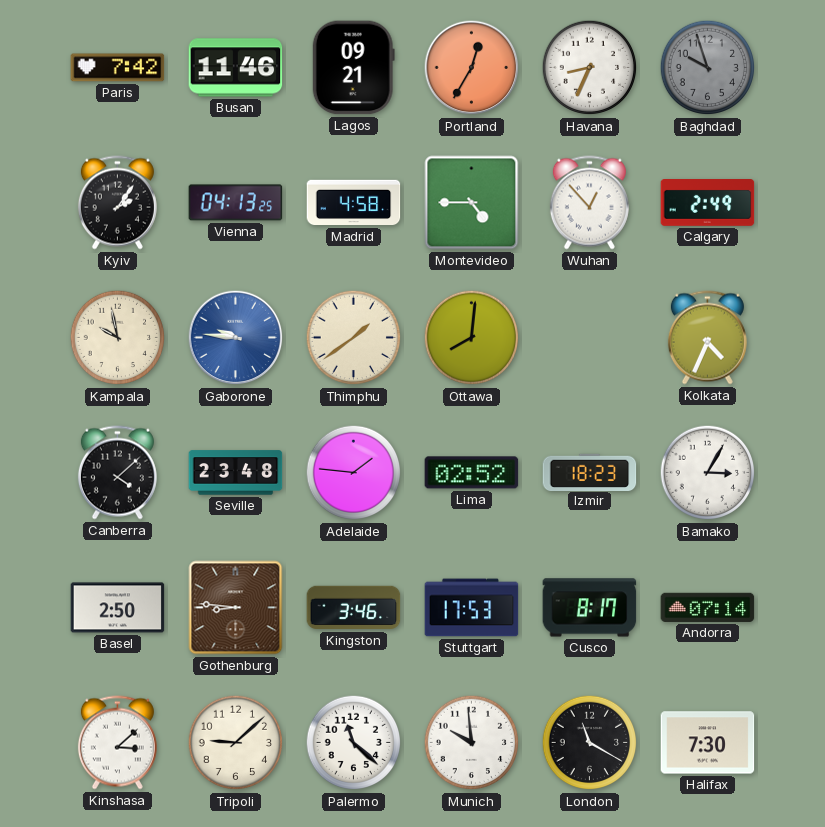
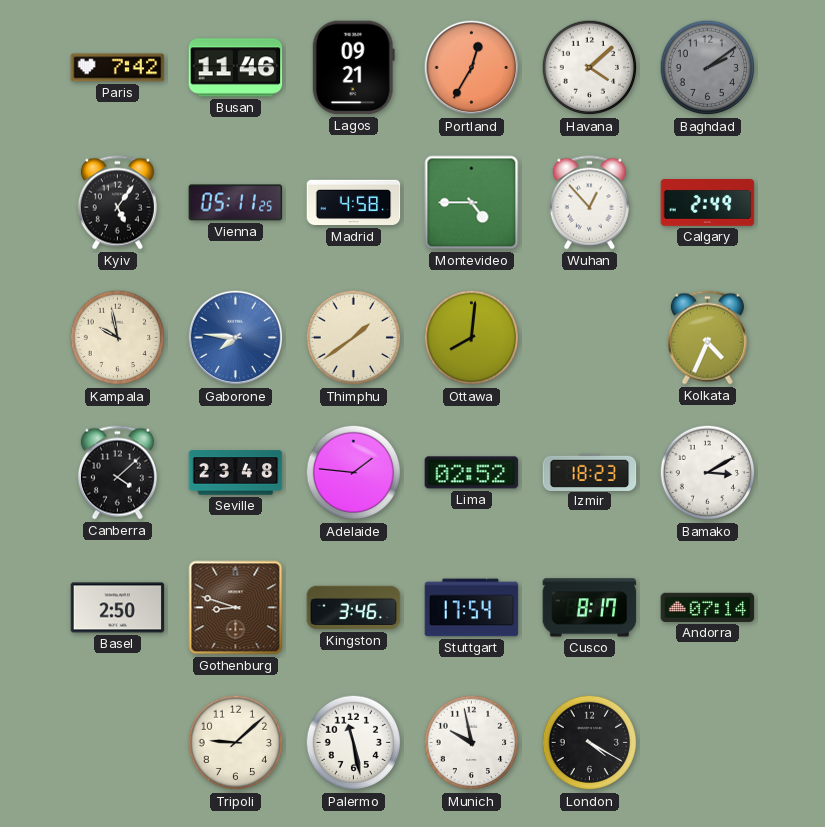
Havana: 8:34 -> 4:08 (590, 68)
Baghdad: 9:57 -> 2:09 (708, 68)
Kyiv: 2:06 -> 5:06 (117, 203)
Vienna: 04:13 -> 05:11 (236, 203)
Gaborone: 9:46 -> 7:46 (236, 338)
Bamako: 3:05 -> 3:10 (708, 473)
Gothenburg: 8:46 -> 8:48 (236, 608)
Stuttgart: 17:53 -> 17:54 (472, 608)
Kinshasa: 3:08 -> none (117, 743)
Palermo: 11:22 -> 11:28 (354, 743)
Munich: 9:59 -> 9:58 (472, 743)
London: 11:20 -> 4:20 (590, 743)
Halifax: 7:30 -> none (708, 743)
